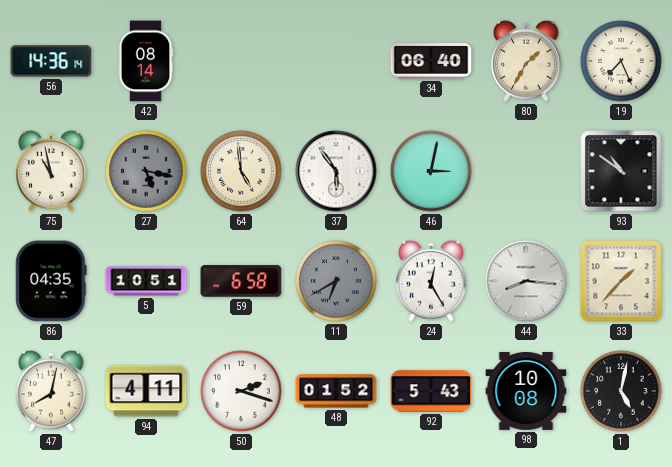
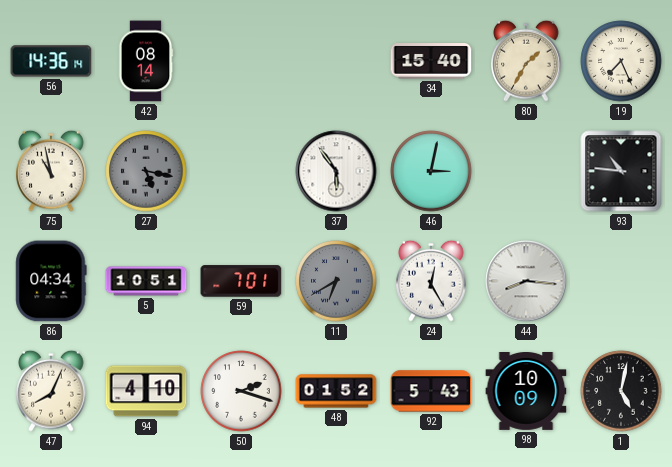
34: 06:40 -> 15:40 (431, 61)
64: 4:59 -> none (241, 171)
93: 10:51 -> 10:46 (621, 171)
86: 04:35 -> 04:34 (51, 281)
59: 6:58 -> 7:01 (241, 281)
33: 1:37 -> none (621, 281)
47: 8:02 -> 8:04 (51, 391)
94: 4:11 -> 4:10 (146, 391)
98: 10:08 -> 10:09 (526, 392)
